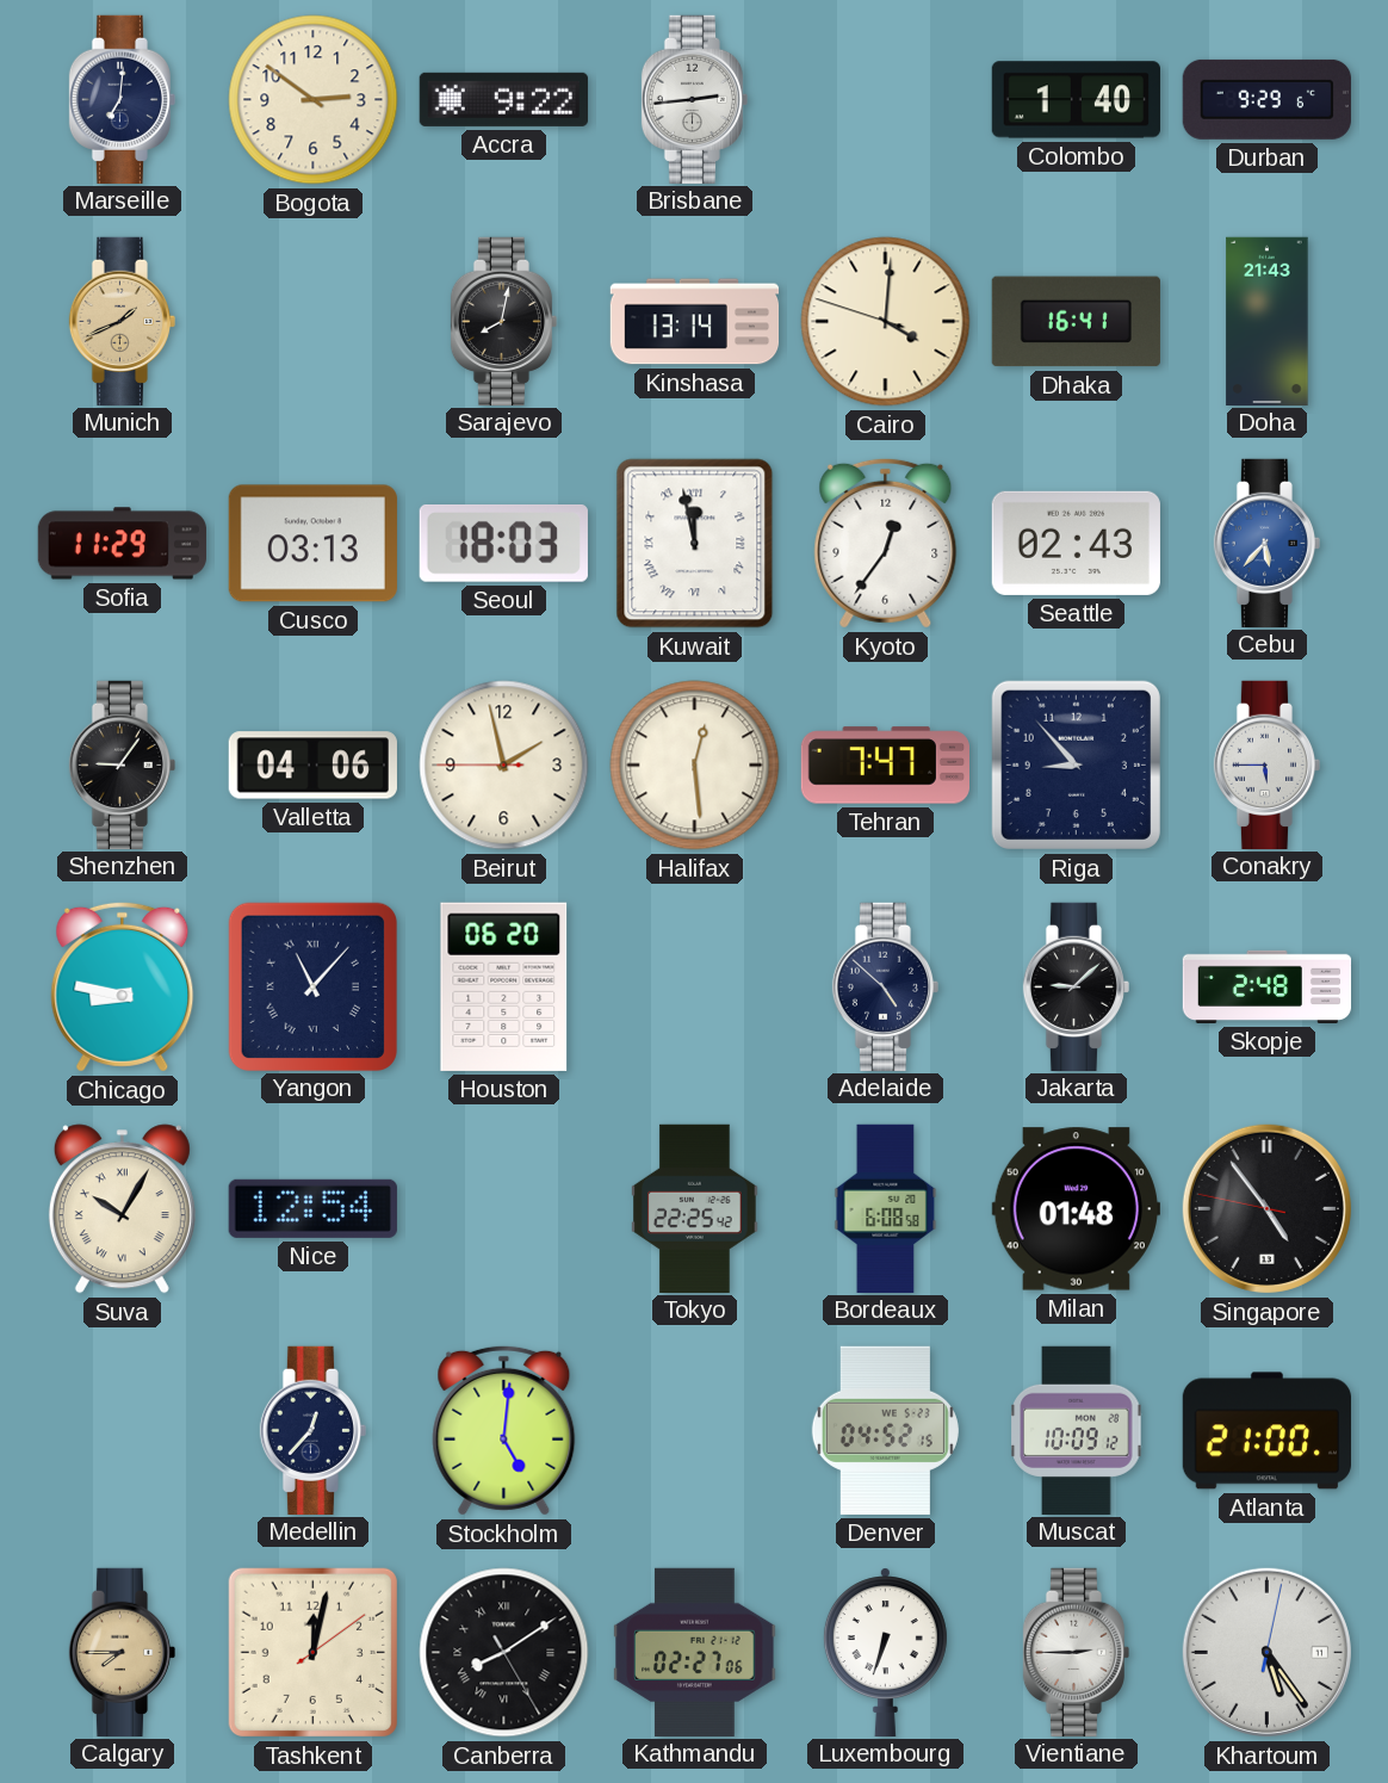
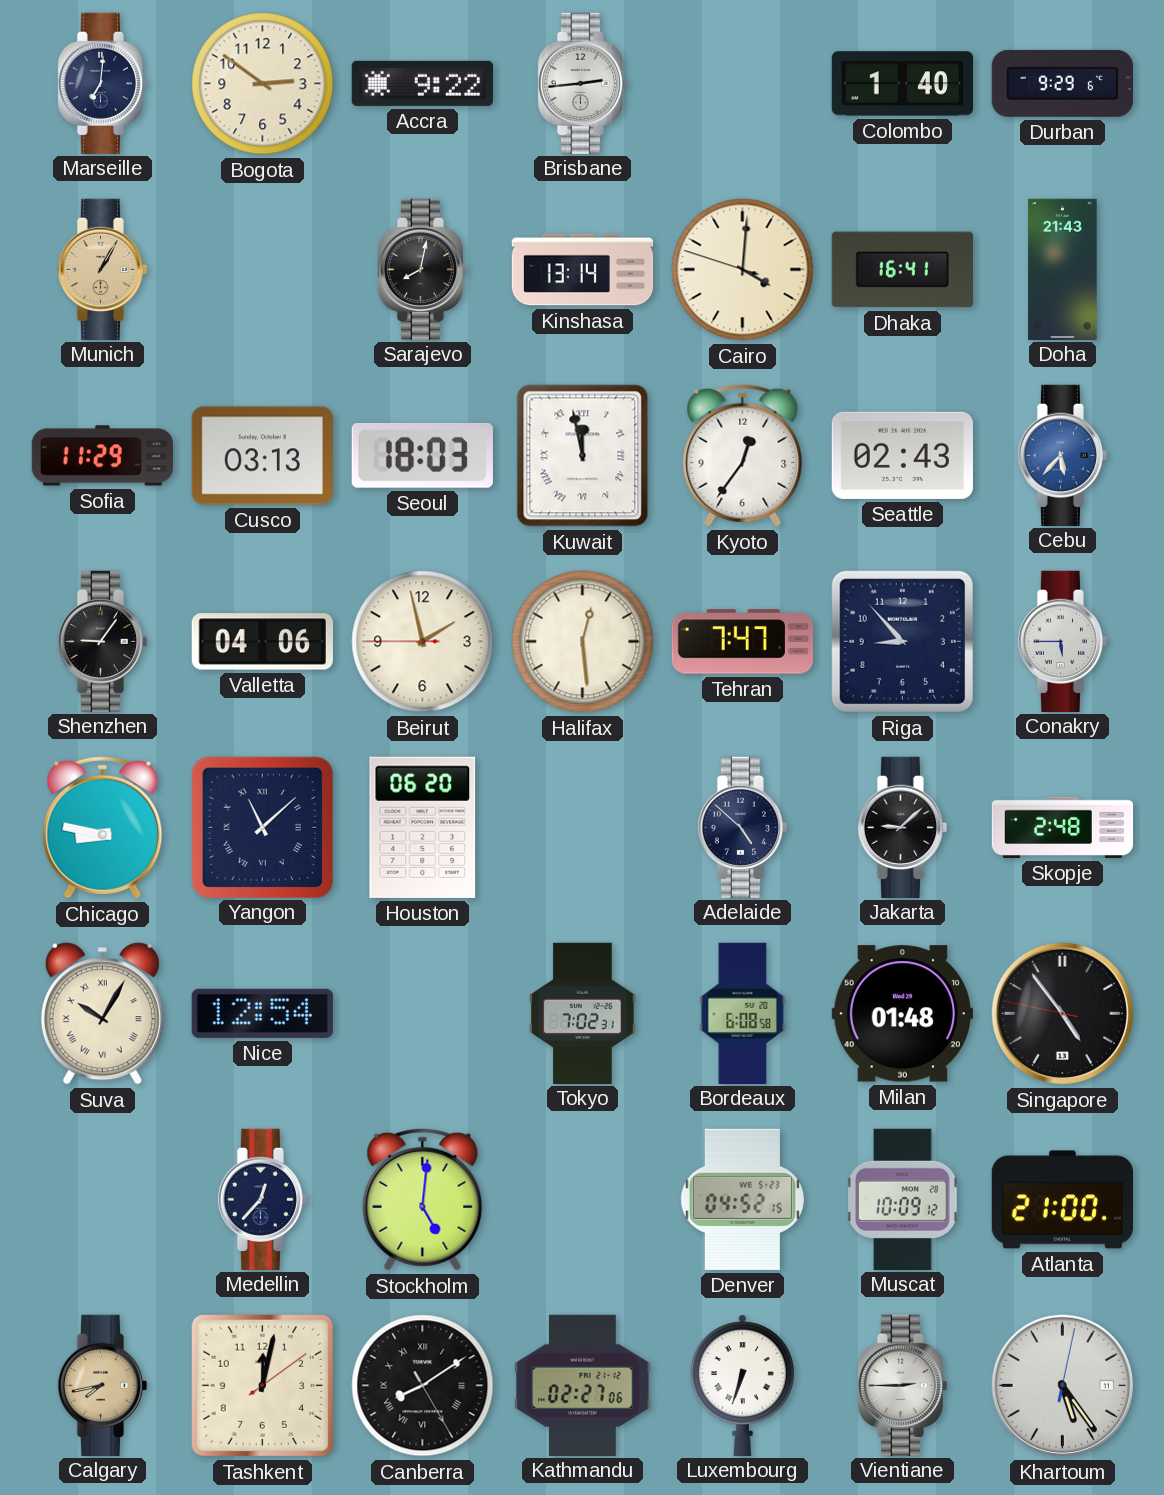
Munich: 1:41 -> 1:05 (102, 269)
Yangon: 11:07 -> 11:08 (262, 827)
Tokyo: 22:25 -> 7:02 (583, 1013)
Calgary: 7:45 -> 7:43 (102, 1385)
